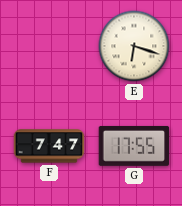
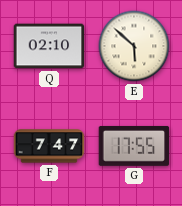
Q: none -> 02:10 (49, 46)
E: 6:18 -> 5:52 (134, 46)
